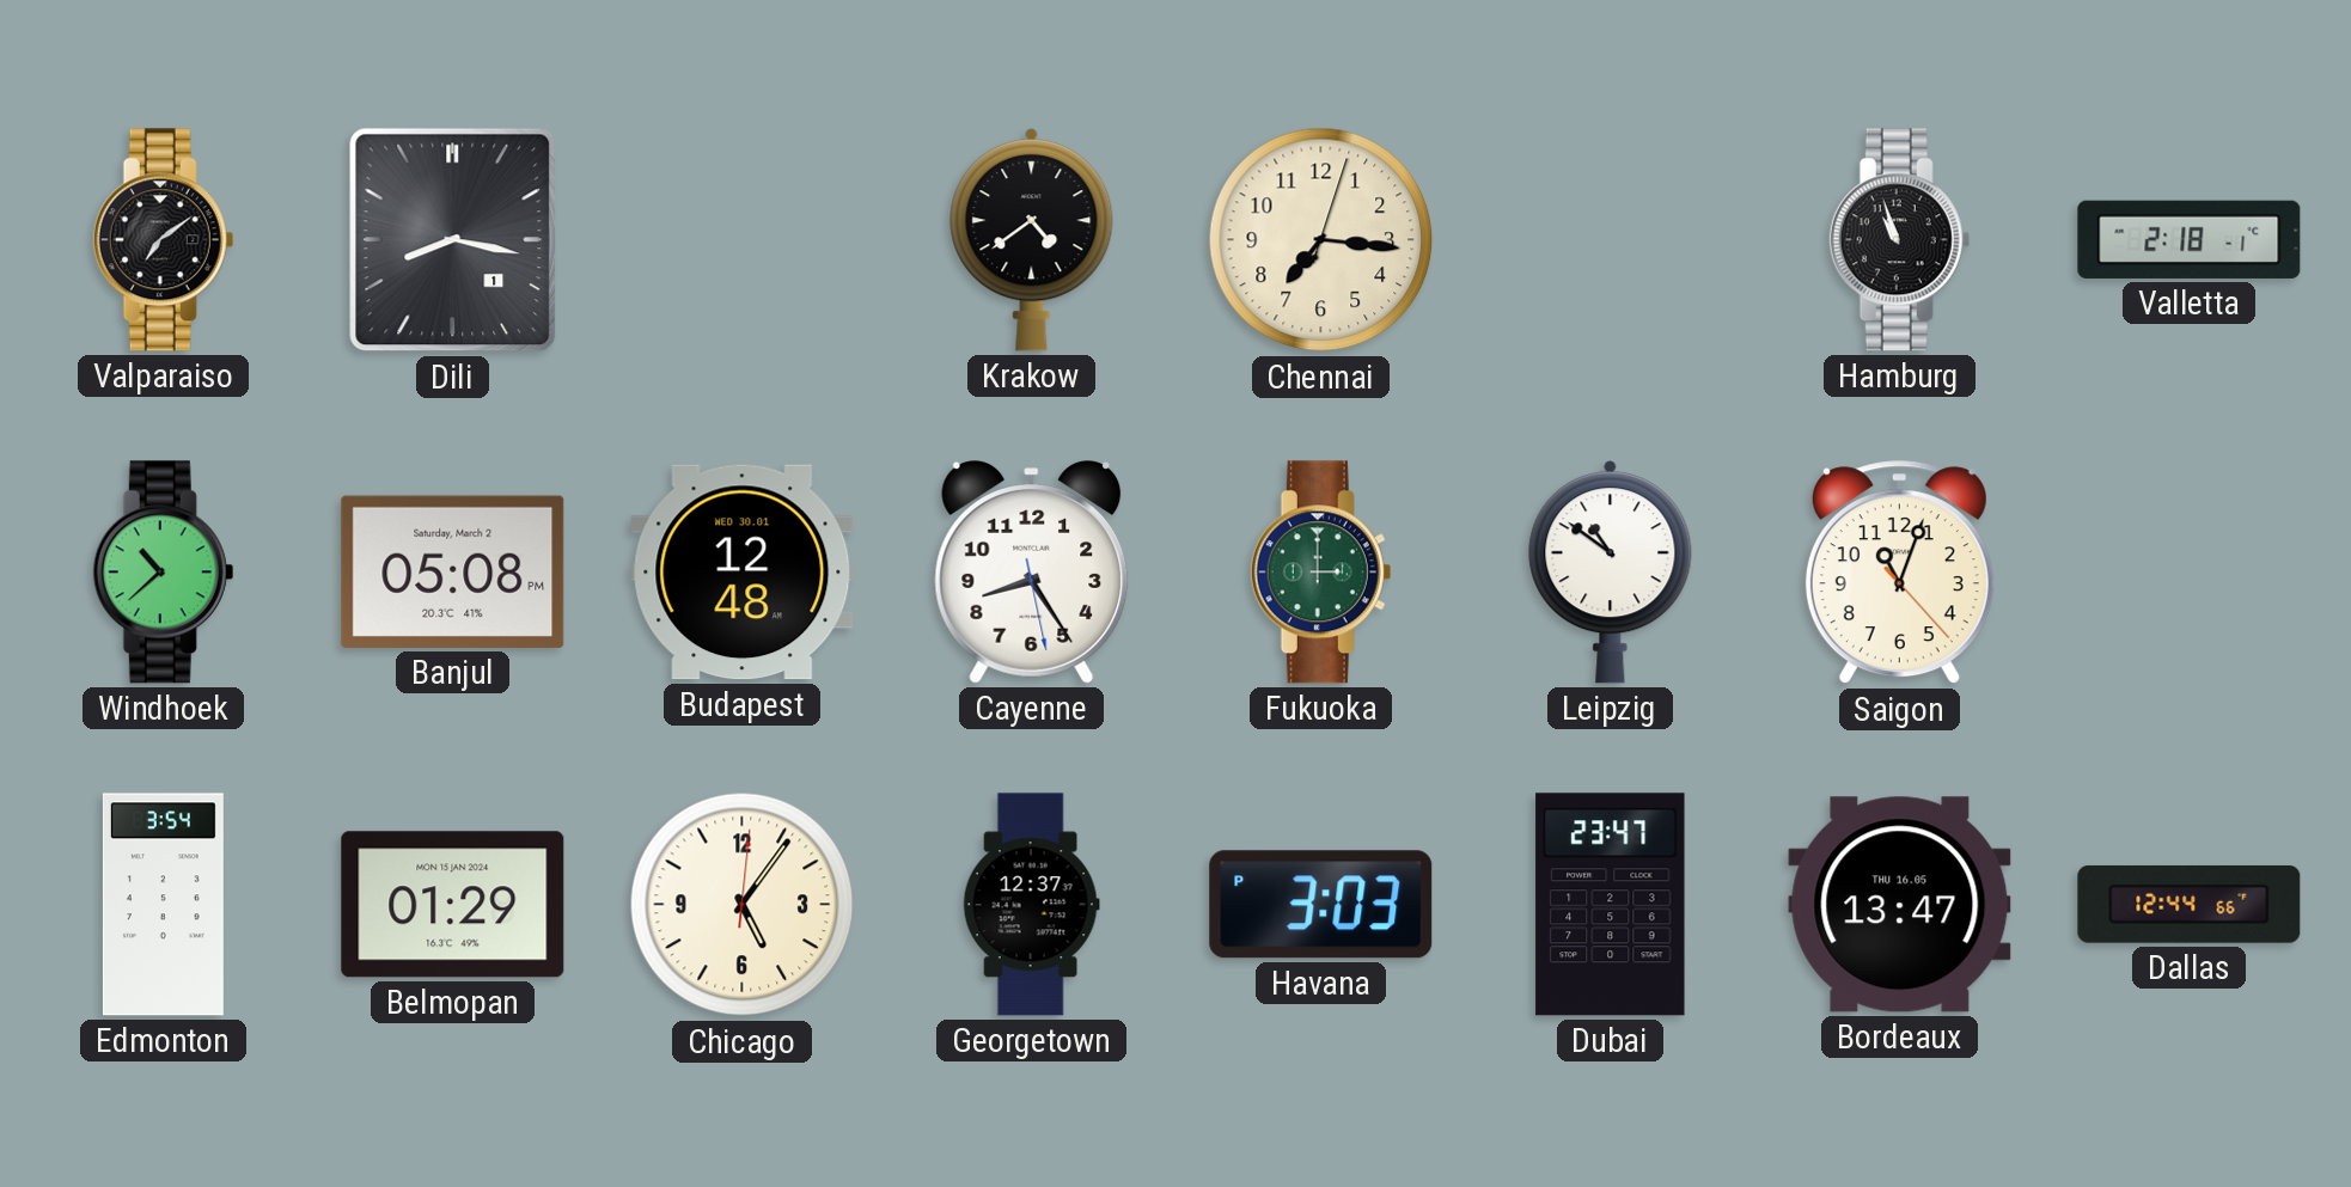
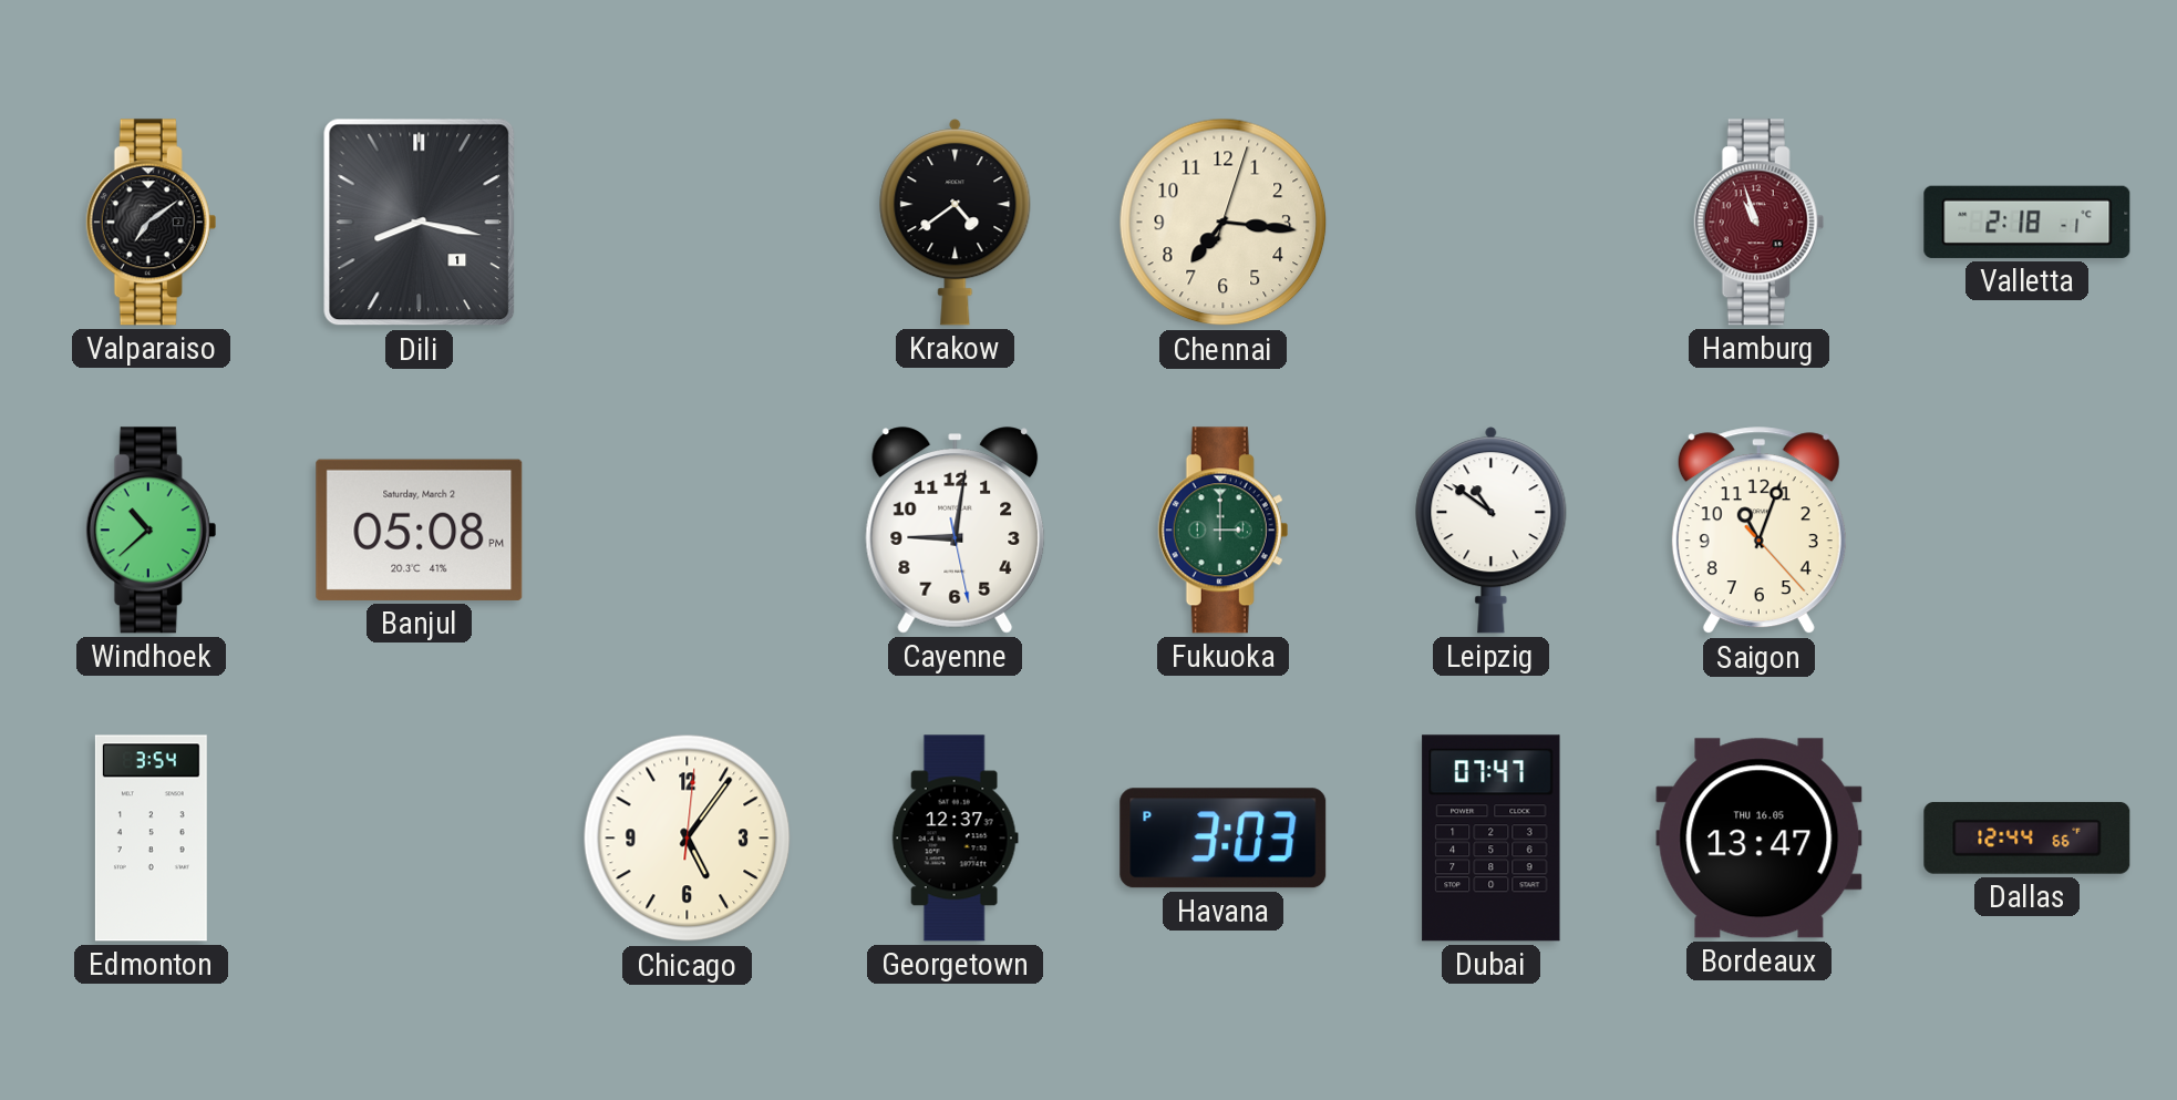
Hamburg dial: black -> burgundy (1760, 223)
Budapest: 12:48 -> none (743, 573)
Cayenne: 8:24 -> 9:01 (956, 531)
Belmopan: 01:29 -> none (453, 905)
Dubai: 23:47 -> 07:47 (1492, 839)
